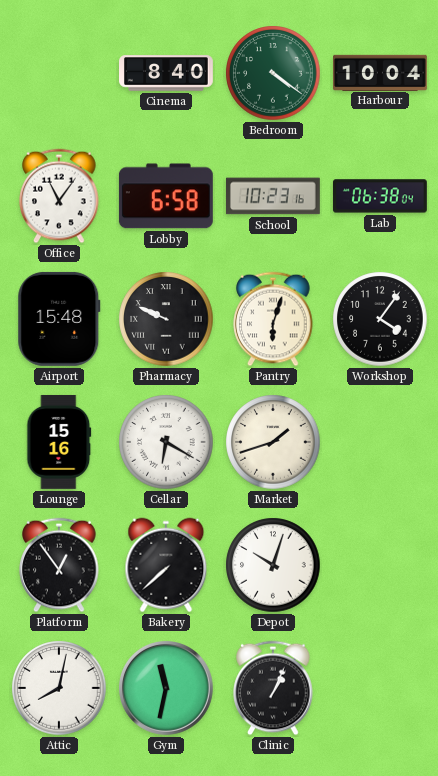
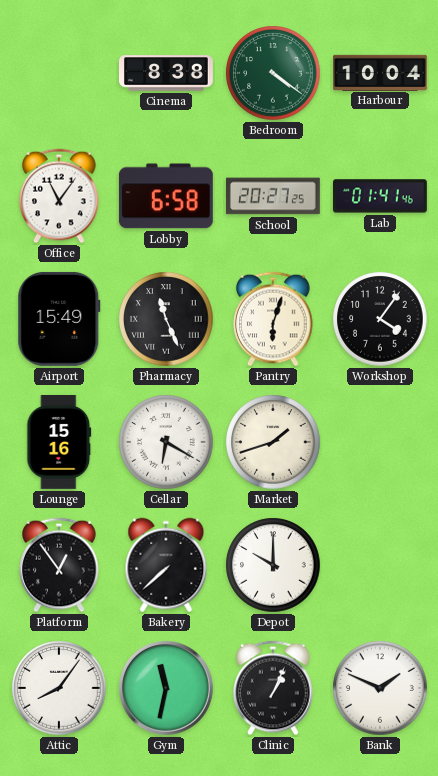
Cinema: 8:40 -> 8:38 (167, 73)
School: 10:23 -> 20:27 (273, 196)
Lab: 06:38 -> 01:41 (380, 196)
Airport: 15:48 -> 15:49 (59, 319)
Pharmacy: 9:49 -> 11:26 (166, 319)
Depot: 10:03 -> 10:00 (273, 565)
Attic: 8:02 -> 8:06 (59, 688)
Bank: none -> 1:49 (380, 688)
